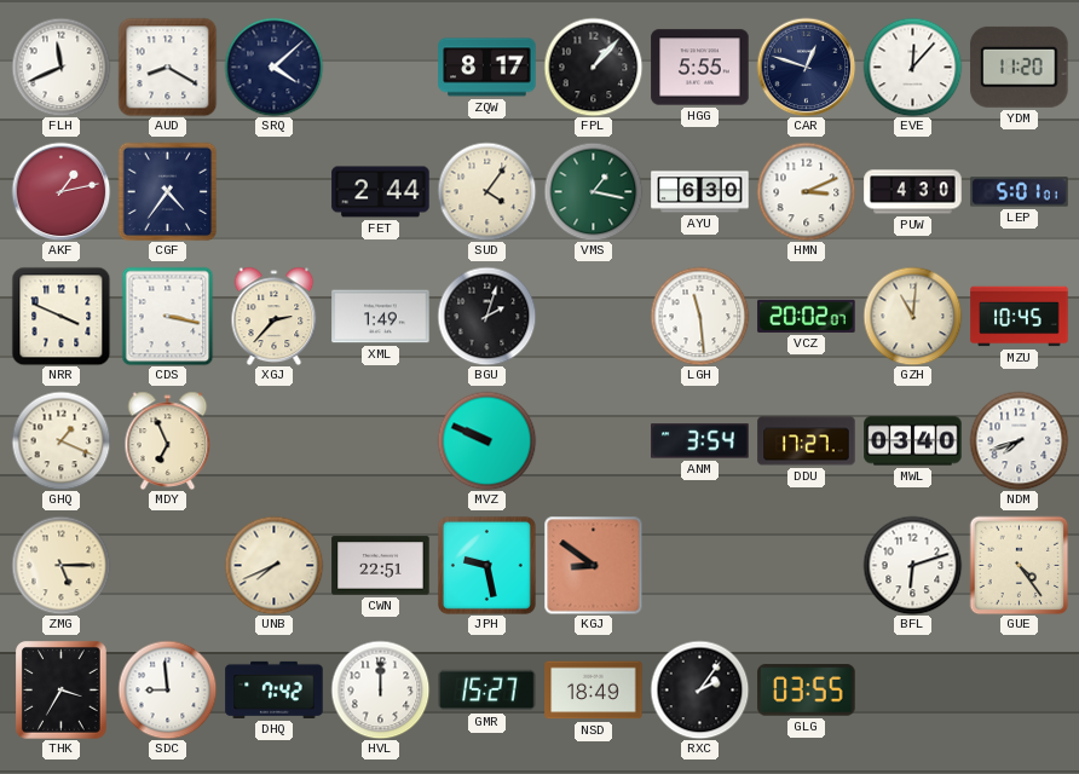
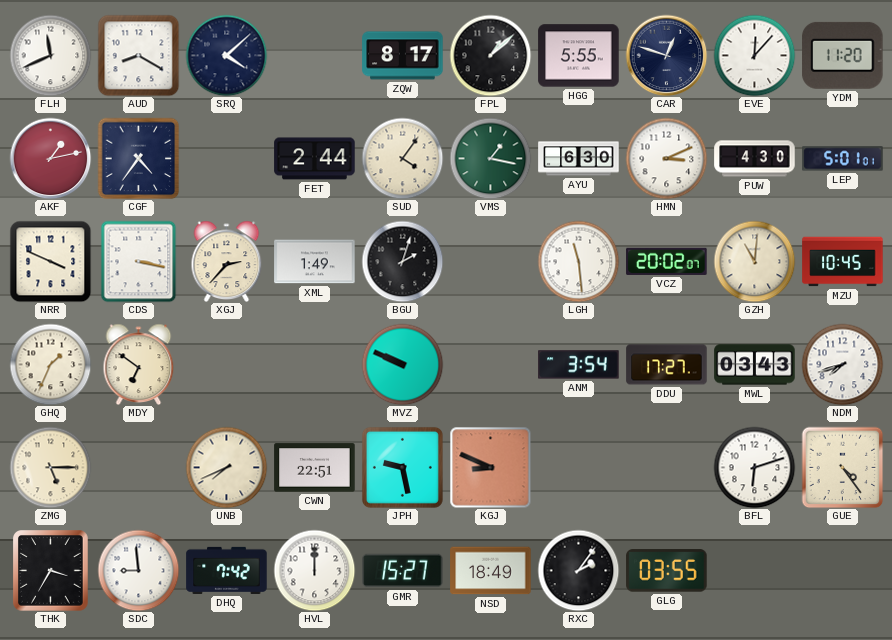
FPL: 1:07 -> 1:08 (490, 55)
GHQ: 1:19 -> 1:34 (50, 364)
MDY: 6:56 -> 6:51 (139, 364)
MWL: 03:40 -> 03:43 (755, 365)
KGJ: 8:51 -> 8:49 (490, 467)
